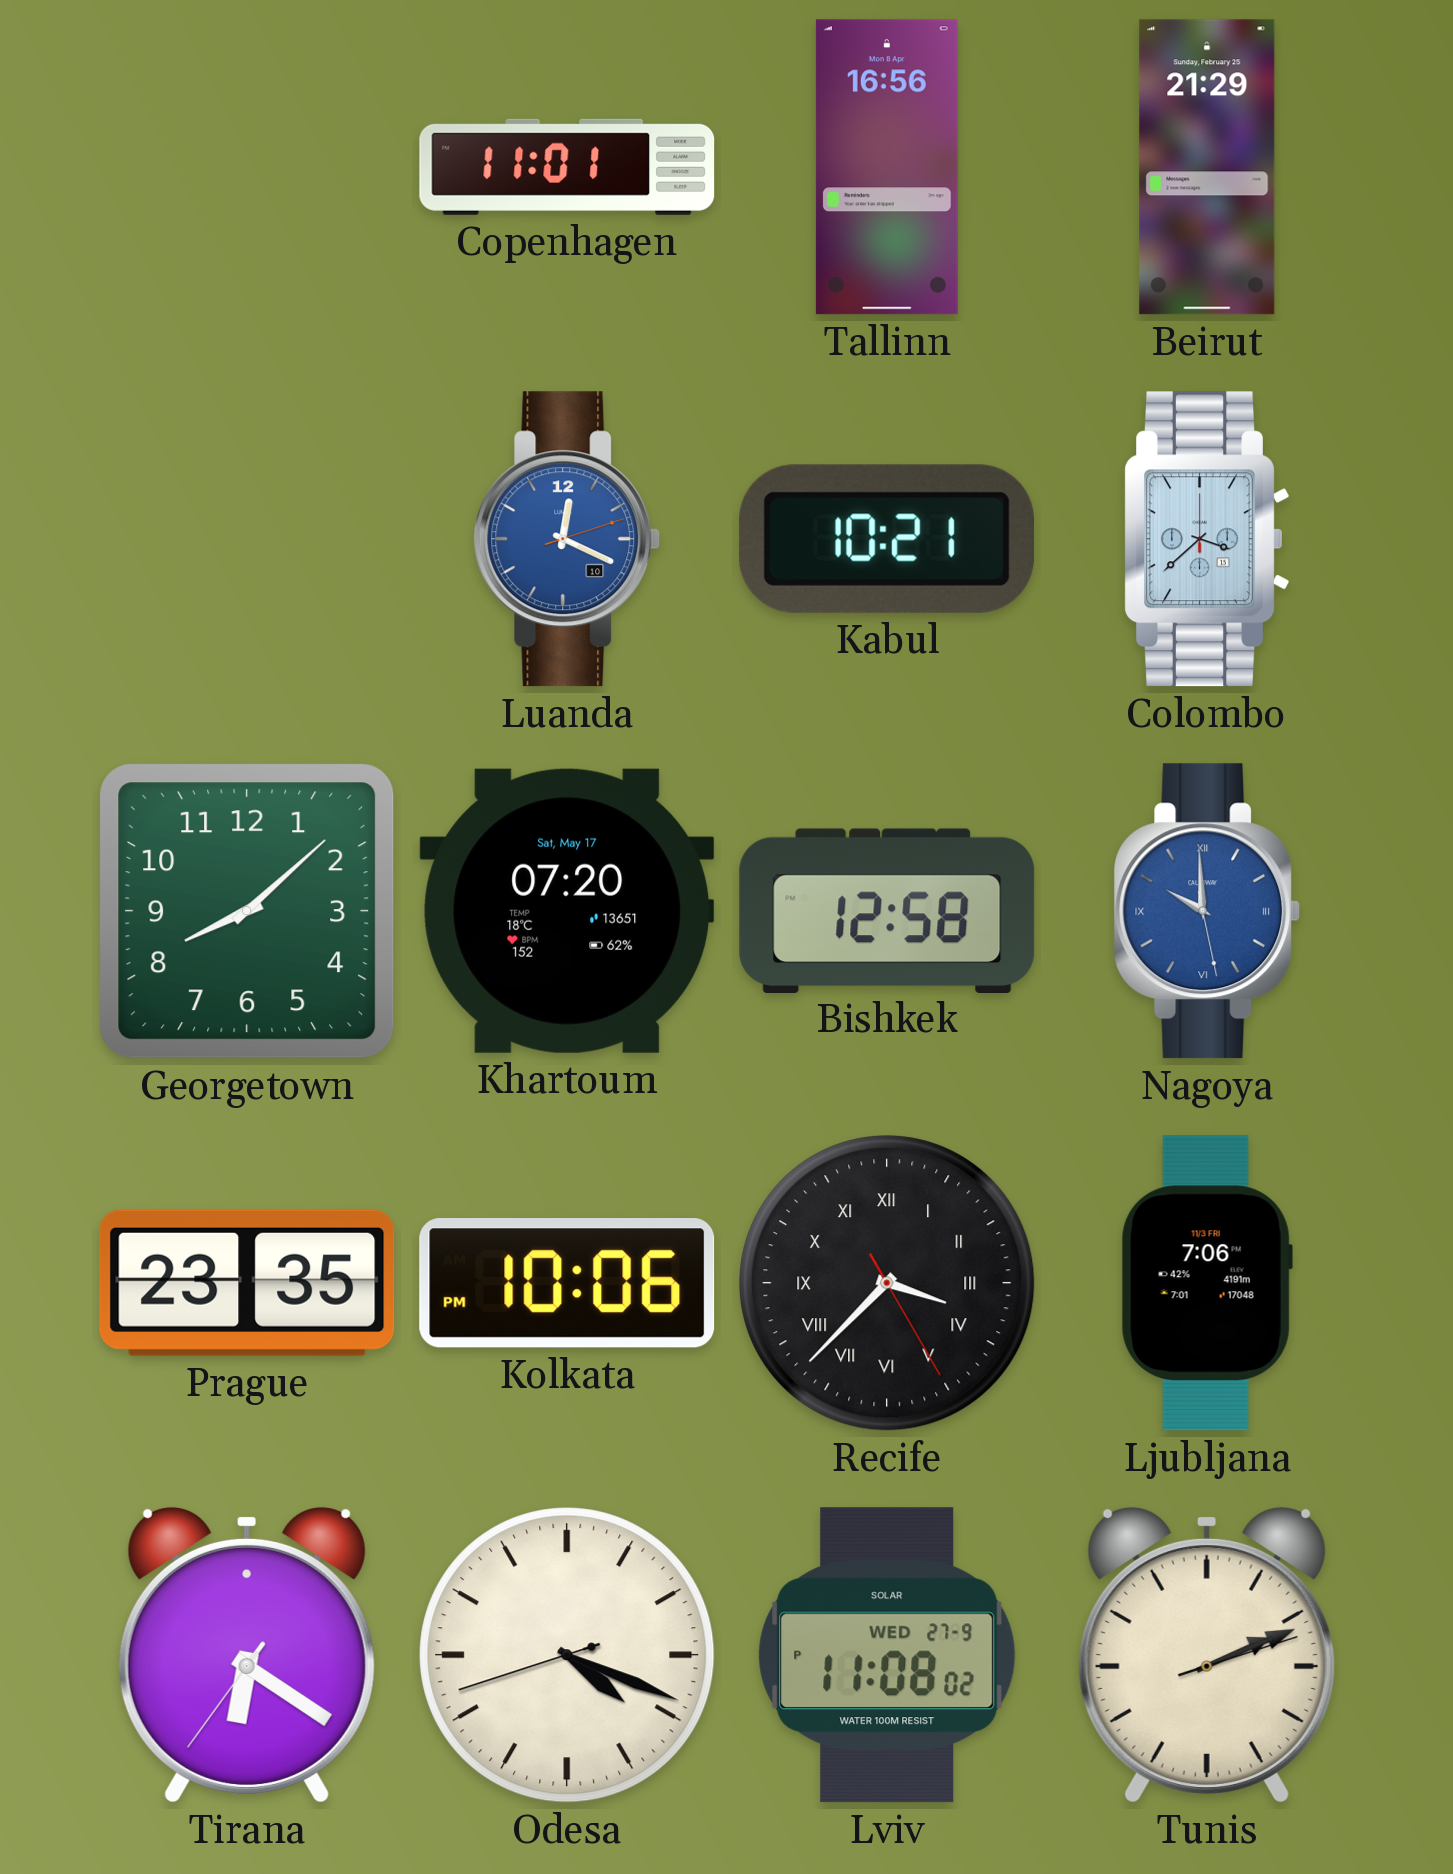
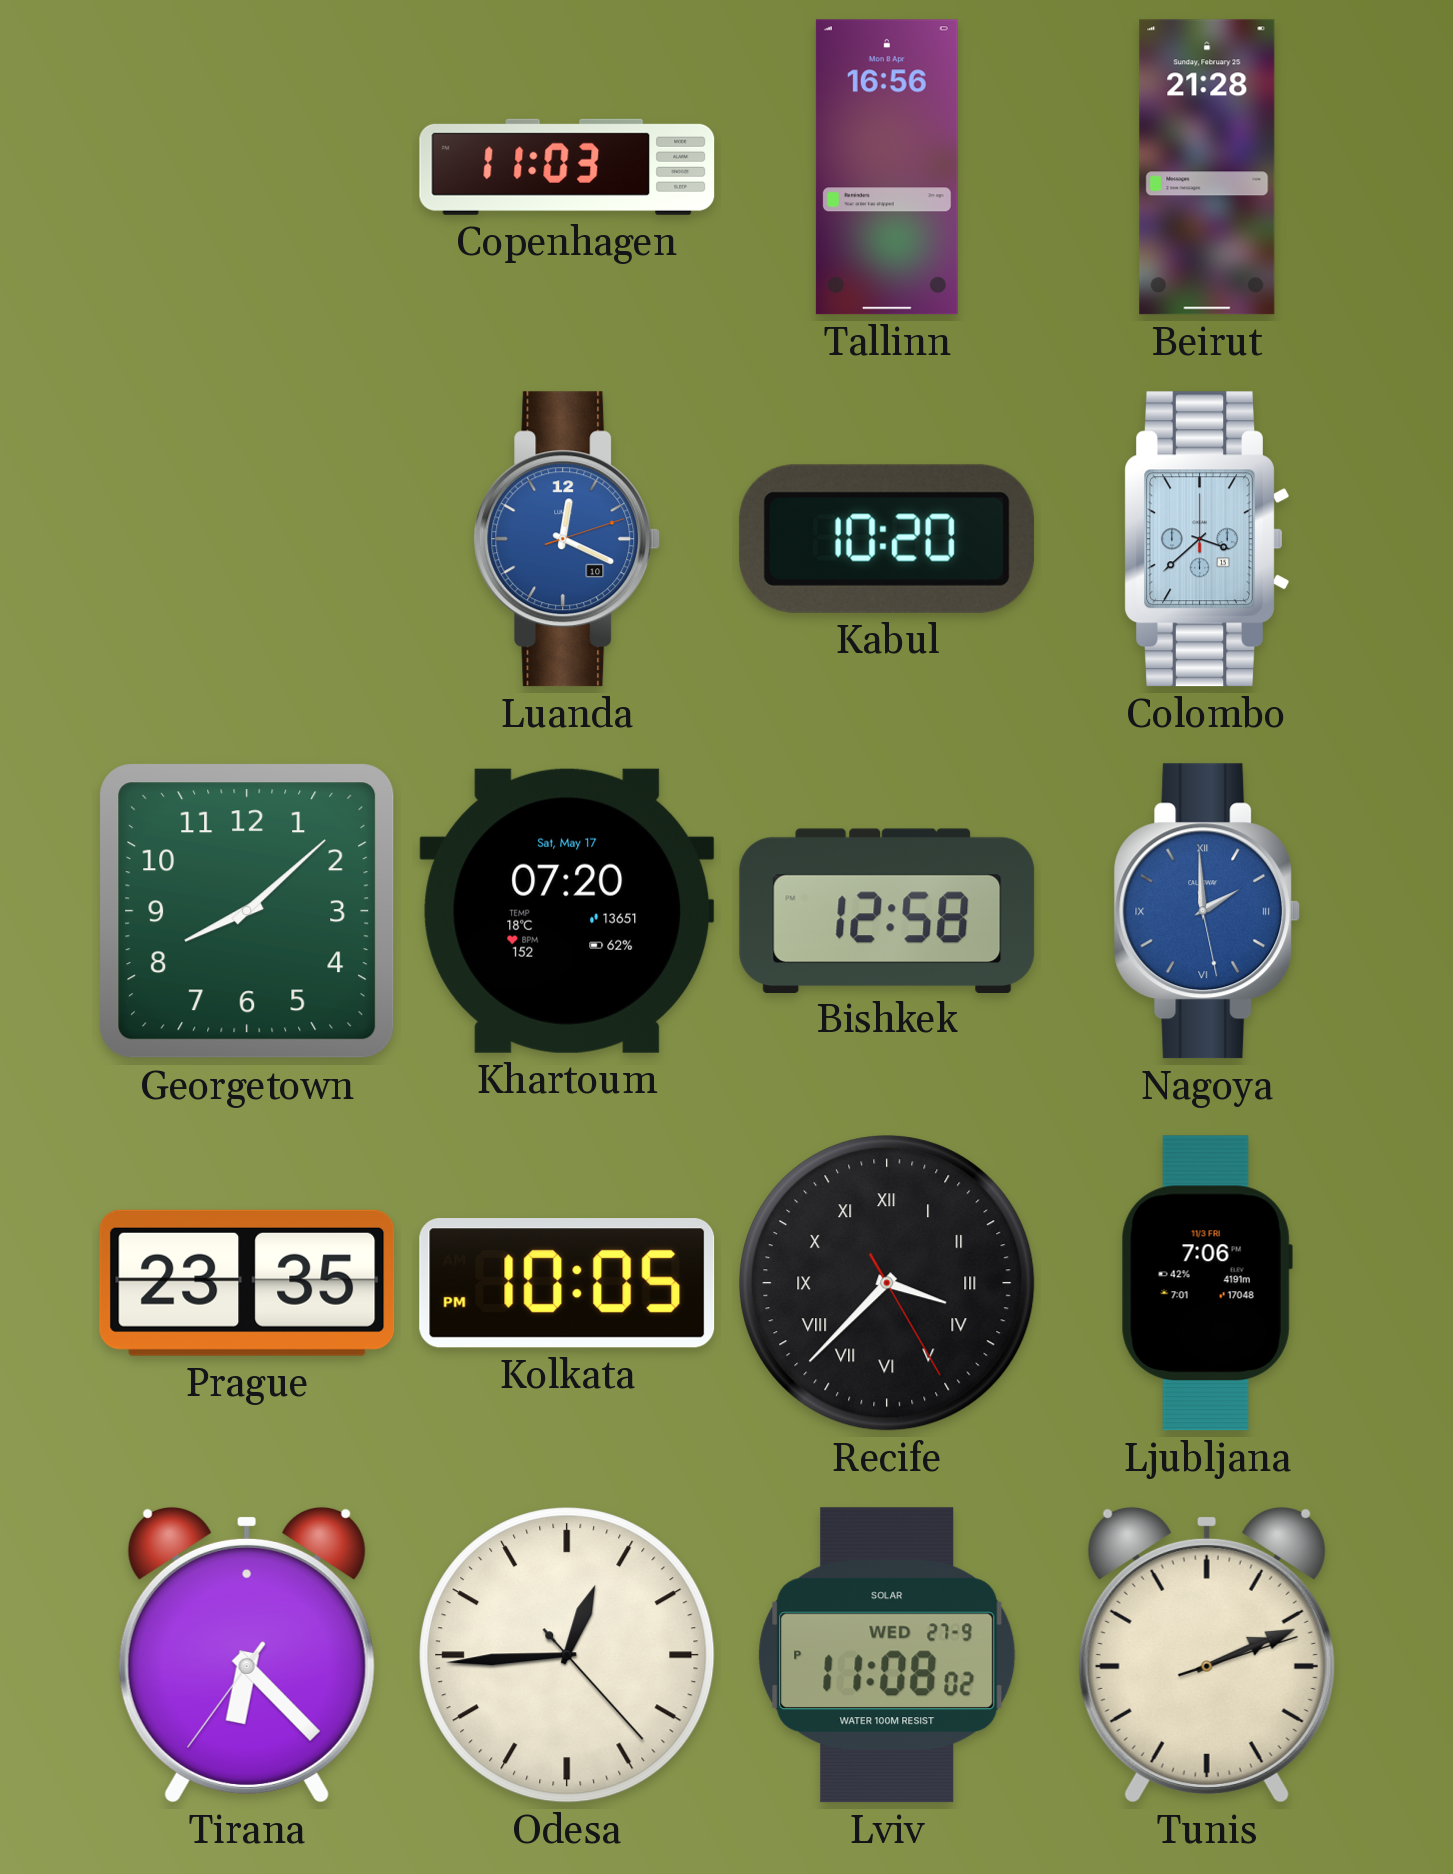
Copenhagen: 11:01 -> 11:03 (567, 167)
Beirut: 21:29 -> 21:28 (1207, 167)
Kabul: 10:21 -> 10:20 (887, 539)
Nagoya: 9:59 -> 1:59 (1207, 911)
Kolkata: 10:06 -> 10:05 (567, 1283)
Tirana: 6:20 -> 6:22 (247, 1655)
Odesa: 4:18 -> 12:44 (567, 1655)
